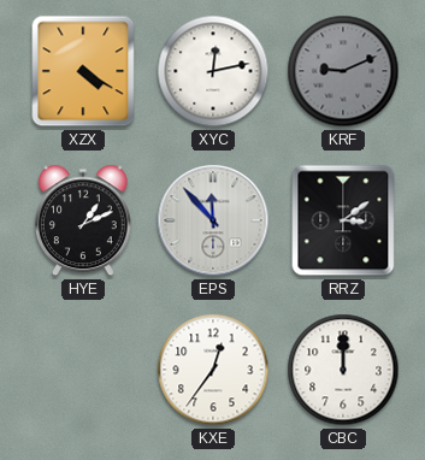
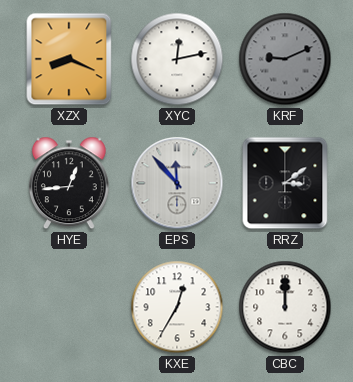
XZX: 4:20 -> 8:19 (69, 59)
HYE: 1:11 -> 12:44 (69, 183)
KXE: 12:36 -> 12:35 (177, 307)
